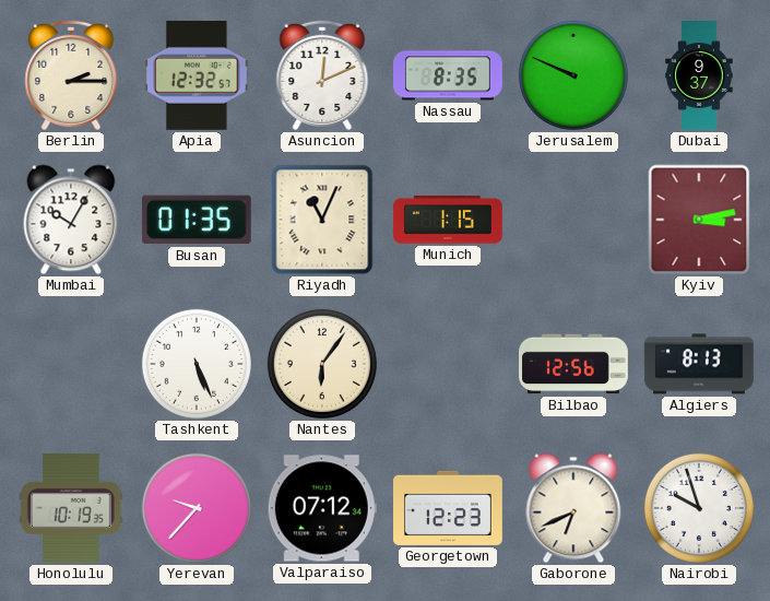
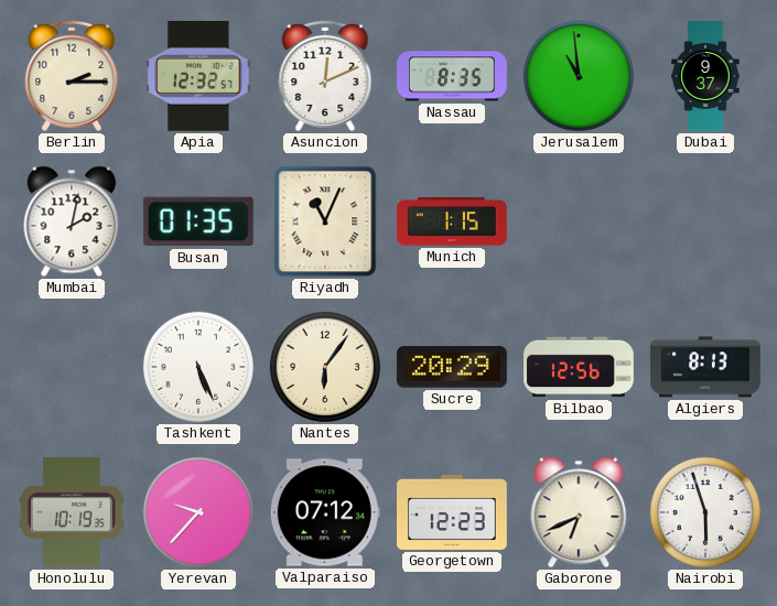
Jerusalem: 9:49 -> 10:59 (579, 76)
Mumbai: 10:05 -> 2:02 (72, 221)
Kyiv: 3:13 -> none (699, 220)
Sucre: none -> 20:29 (452, 367)
Nairobi: 9:57 -> 5:57 (705, 512)
